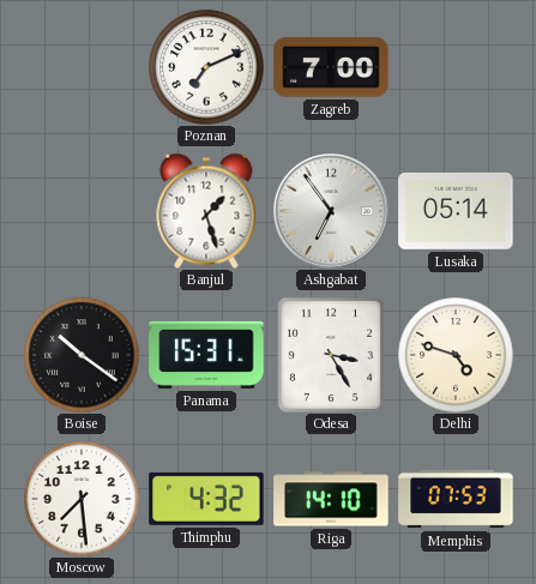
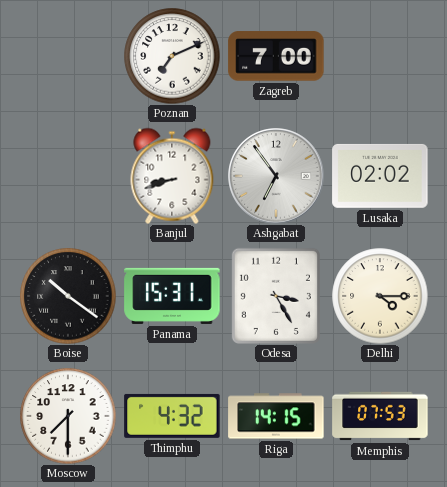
Banjul: 1:27 -> 8:42 (172, 176)
Lusaka: 05:14 -> 02:02 (380, 176)
Delhi: 4:48 -> 4:15 (380, 296)
Moscow: 7:29 -> 7:30 (68, 416)
Riga: 14:10 -> 14:15 (276, 416)
